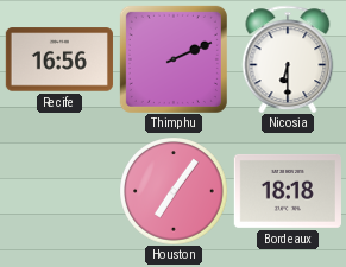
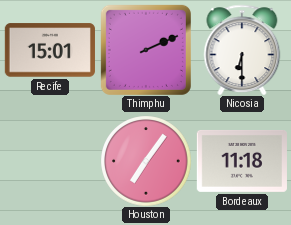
Recife: 16:56 -> 15:01 (50, 50)
Bordeaux: 18:18 -> 11:18 (242, 161)
